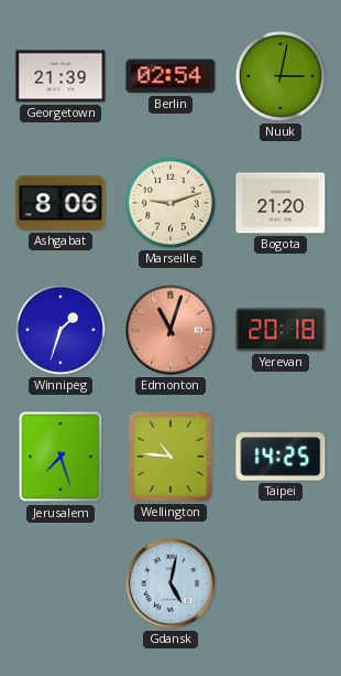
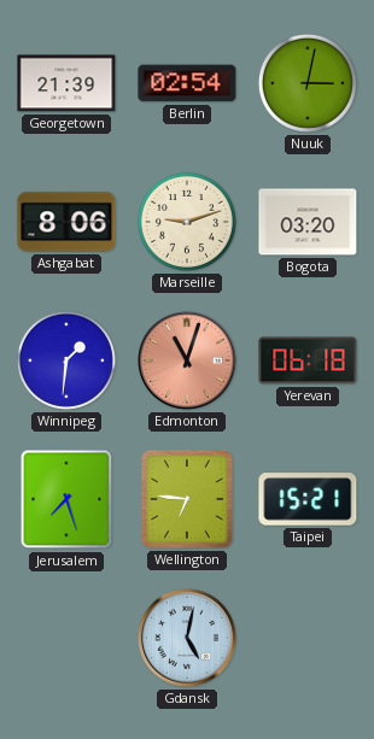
Bogota: 21:20 -> 03:20 (308, 222)
Winnipeg: 1:33 -> 1:31 (66, 360)
Yerevan: 20:18 -> 06:18 (308, 360)
Wellington: 10:46 -> 6:46 (187, 499)
Taipei: 14:25 -> 15:21 (308, 499)
